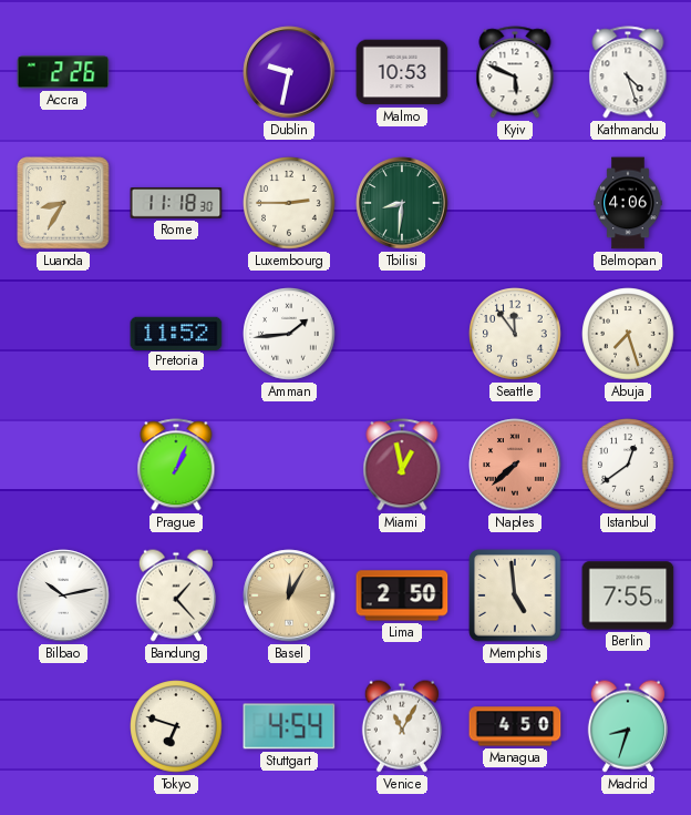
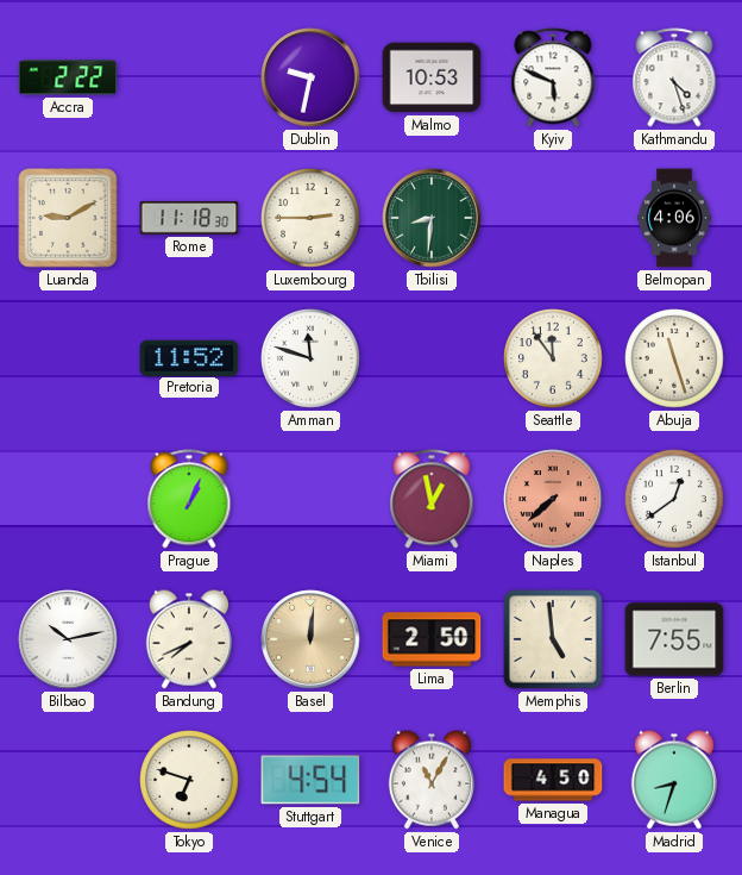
Accra: 2:26 -> 2:22 (68, 77)
Luanda: 8:35 -> 9:10 (68, 218)
Amman: 1:44 -> 11:48 (310, 358)
Abuja: 7:27 -> 11:27 (674, 358)
Bandung: 1:23 -> 7:41 (189, 639)
Basel: 12:05 -> 12:01 (310, 639)
